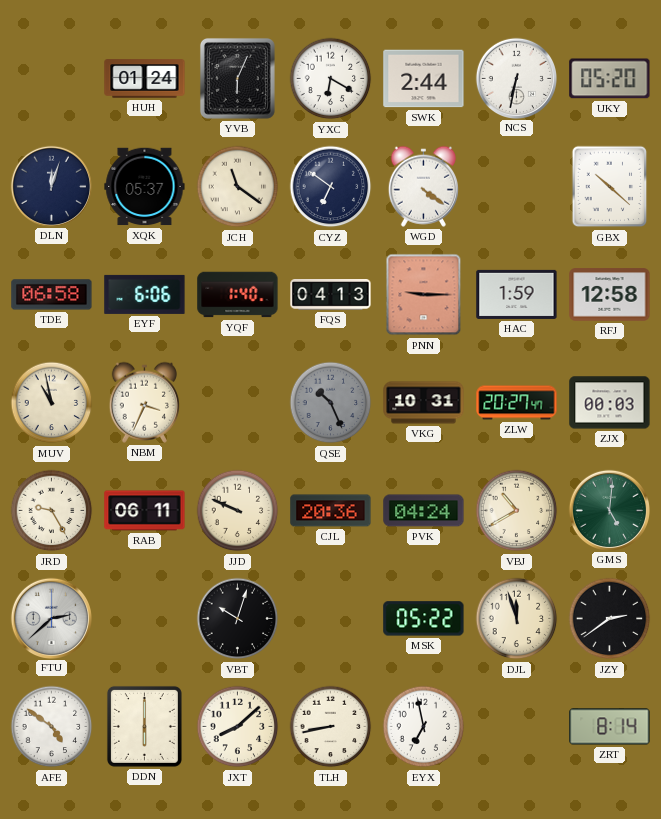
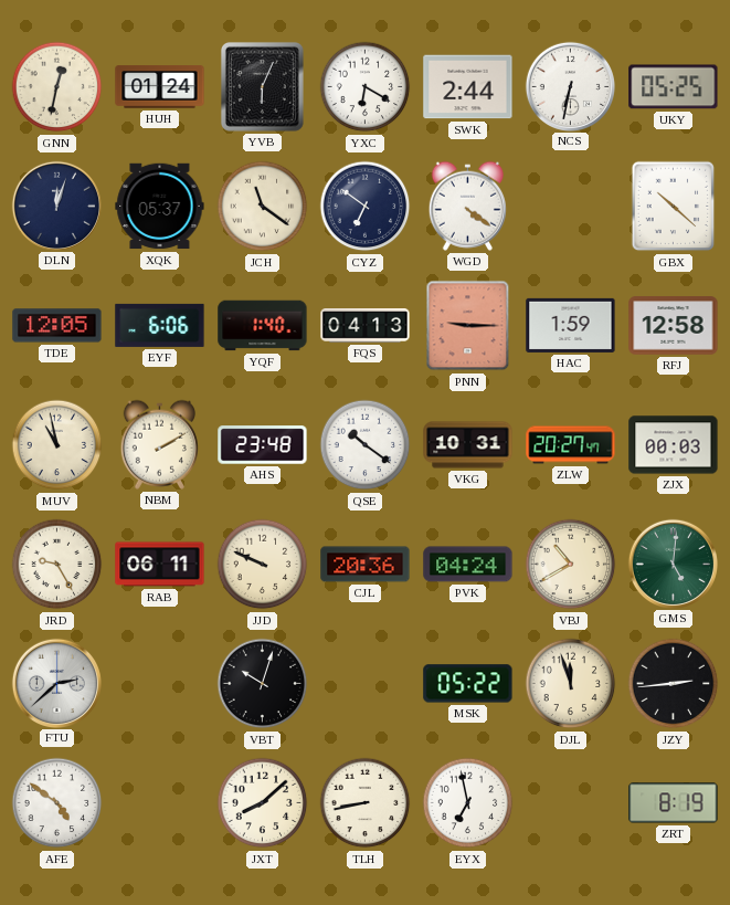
GNN: none -> 12:32 (57, 87)
UKY: 05:20 -> 05:25 (674, 87)
TDE: 06:58 -> 12:05 (57, 326)
NBM: 3:34 -> 2:10 (159, 444)
AHS: none -> 23:48 (263, 445)
QSE: 10:26 -> 10:21 (366, 445)
QSE dial: grey -> white (366, 445)
JZY: 2:39 -> 2:44 (674, 684)
DDN: 6:00 -> none (144, 726)
ZRT: 8:14 -> 8:19 (674, 803)
